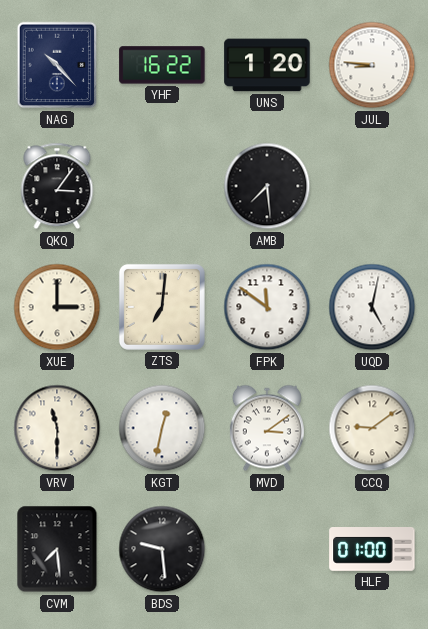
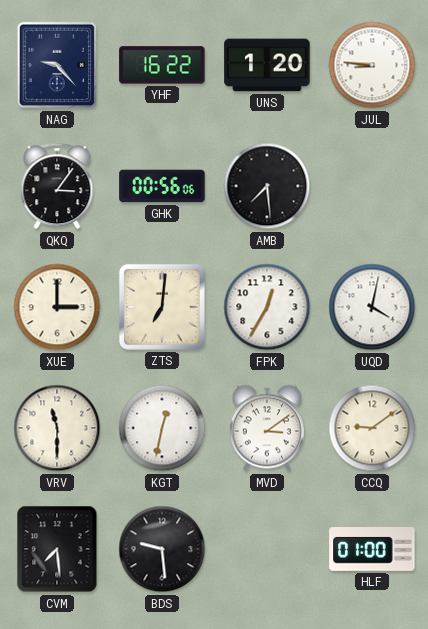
NAG: 10:23 -> 9:23 (57, 65)
GHK: none -> 00:56 (162, 186)
FPK: 11:51 -> 12:35 (267, 307)
UQD: 5:02 -> 4:02 (372, 307)
